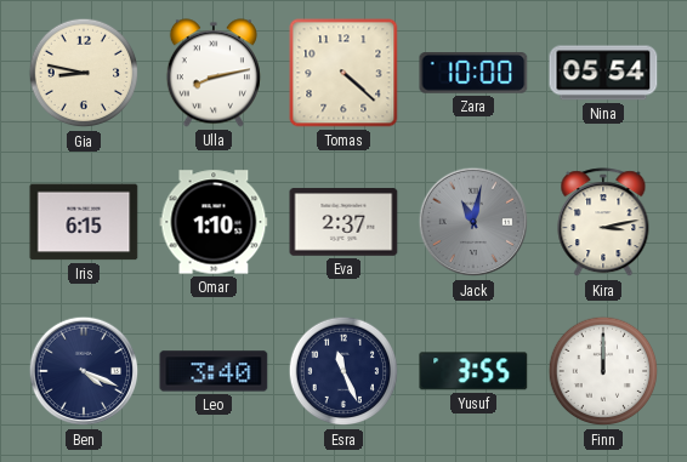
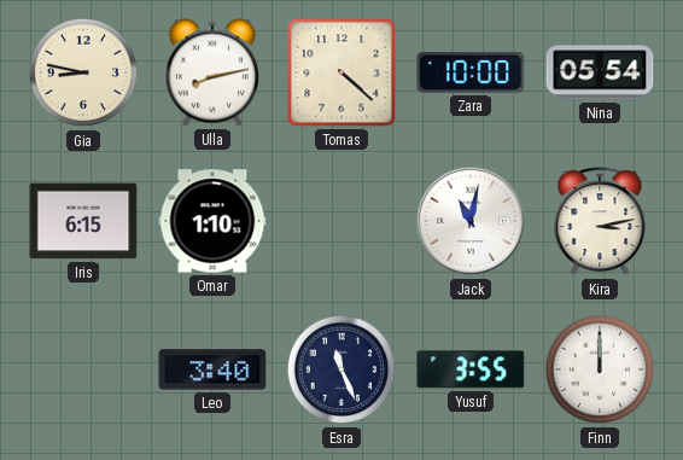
Eva: 2:37 -> none (343, 222)
Jack dial: grey -> white (471, 221)
Ben: 4:19 -> none (84, 371)
